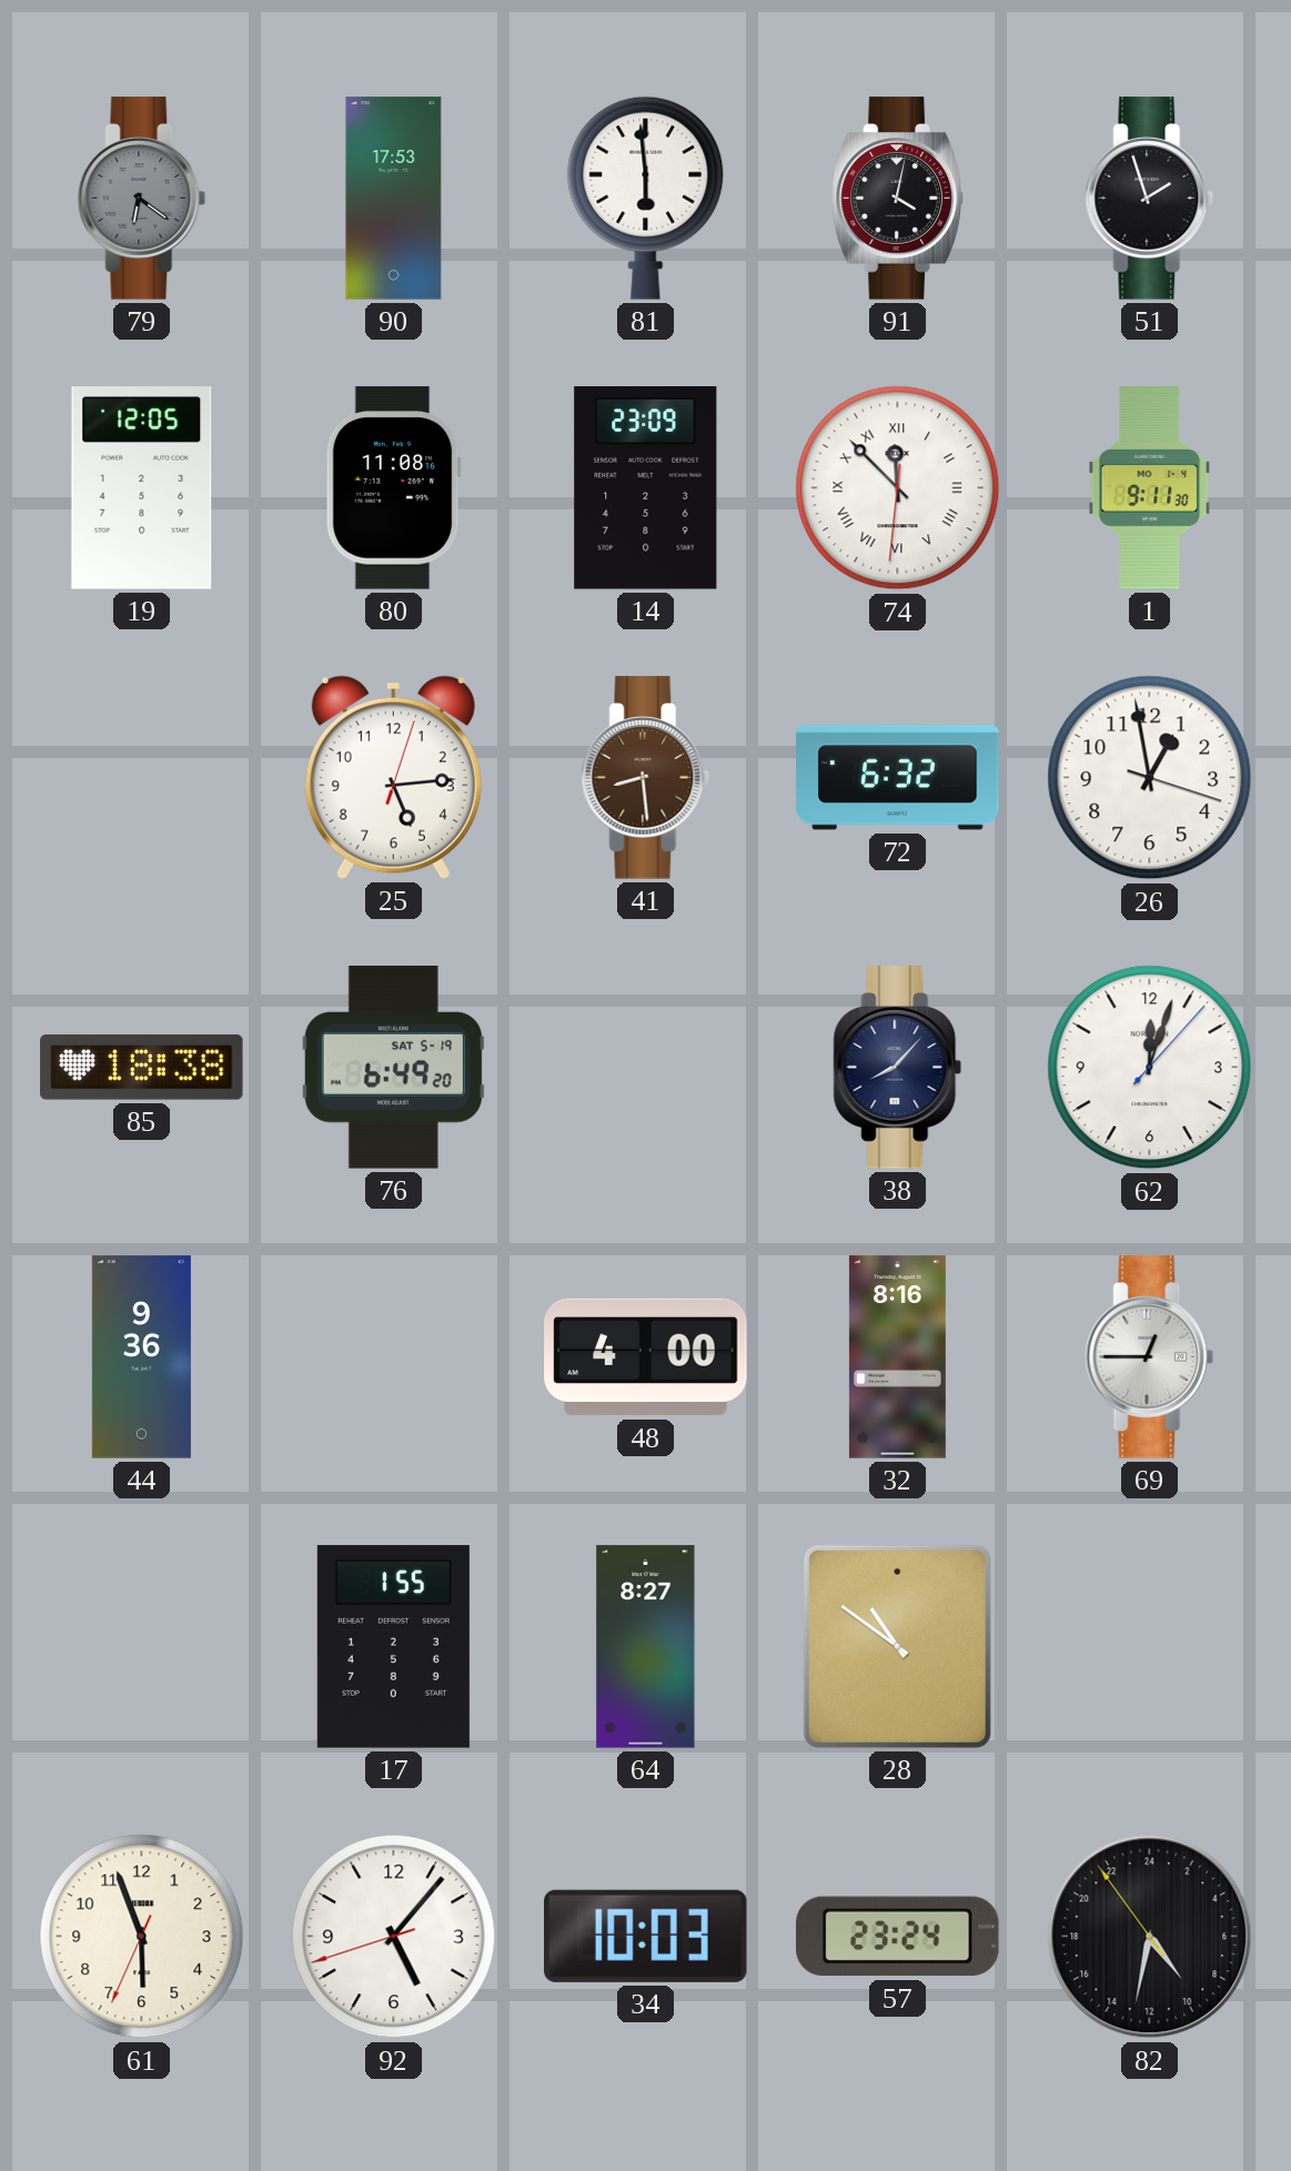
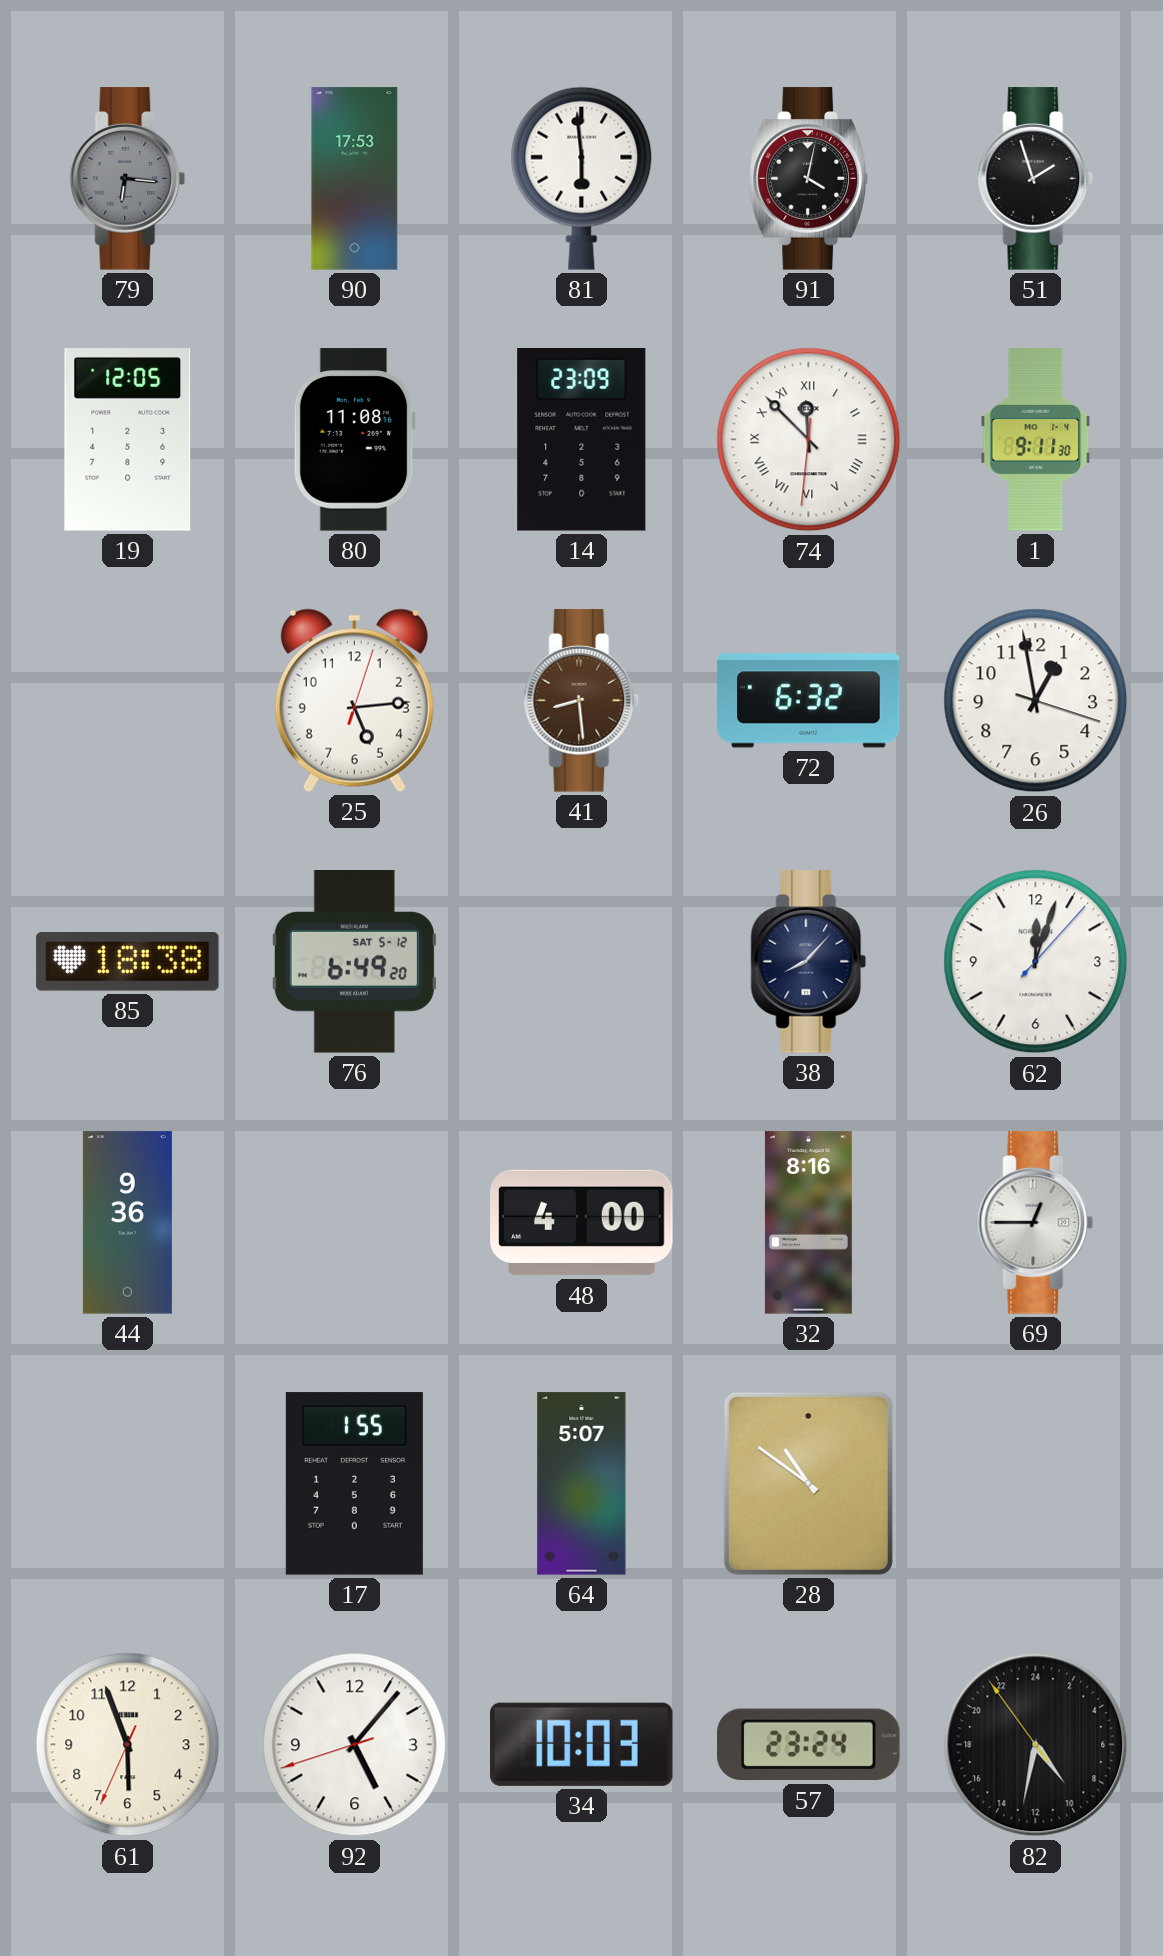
79: 6:21 -> 6:16 (128, 179)
76 date: SAT 5-19 -> SAT 5-12 (354, 962)
64: 8:27 -> 5:07 (582, 1484)
